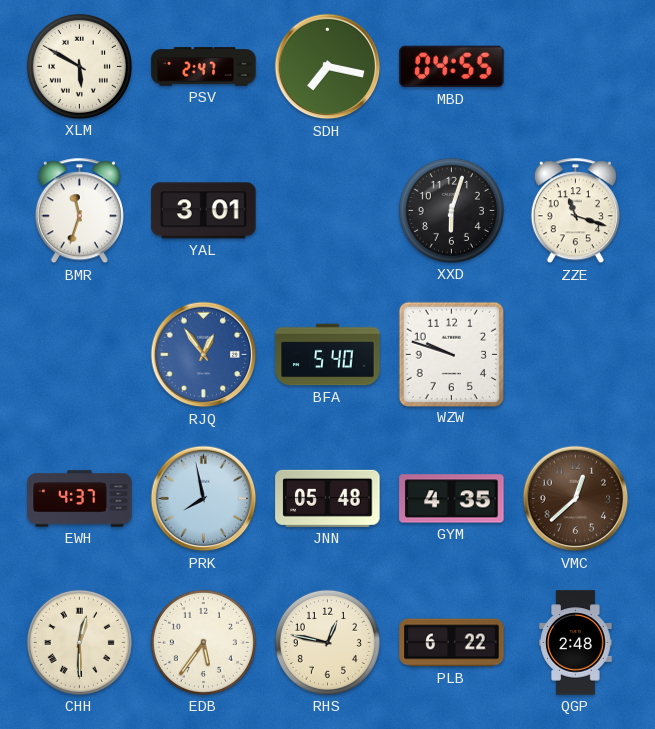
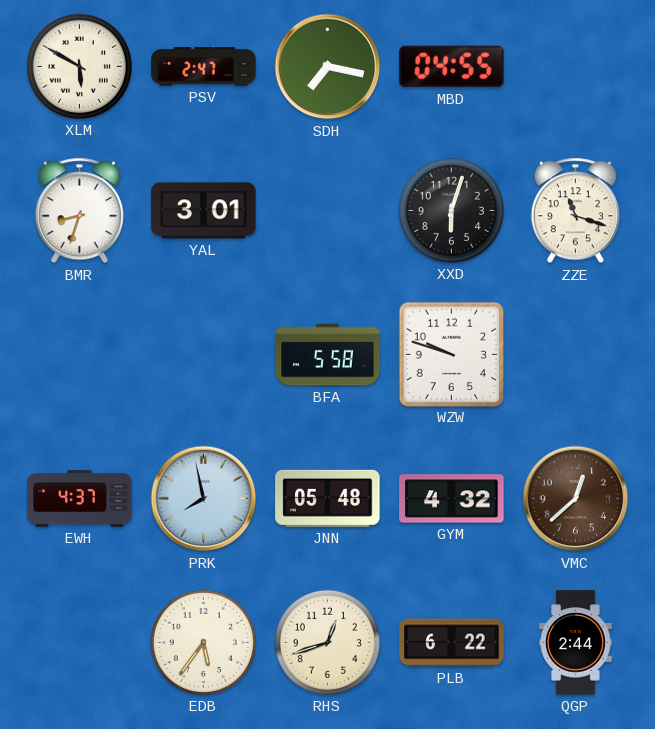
BMR: 11:33 -> 8:33 (79, 211)
RJQ: 12:54 -> none (204, 355)
BFA: 5:40 -> 5:58 (328, 355)
GYM: 4:35 -> 4:32 (452, 499)
CHH: 12:30 -> none (79, 642)
RHS: 12:47 -> 12:42 (327, 642)
QGP: 2:48 -> 2:44 (576, 643)
